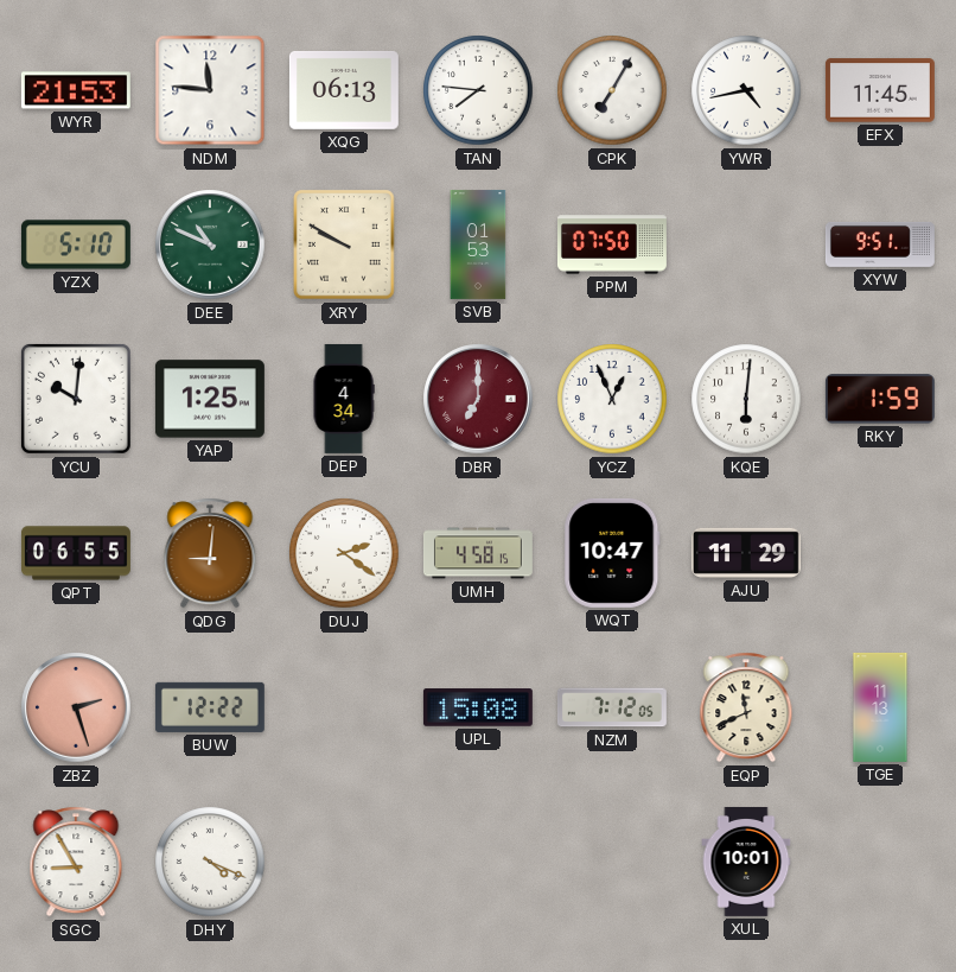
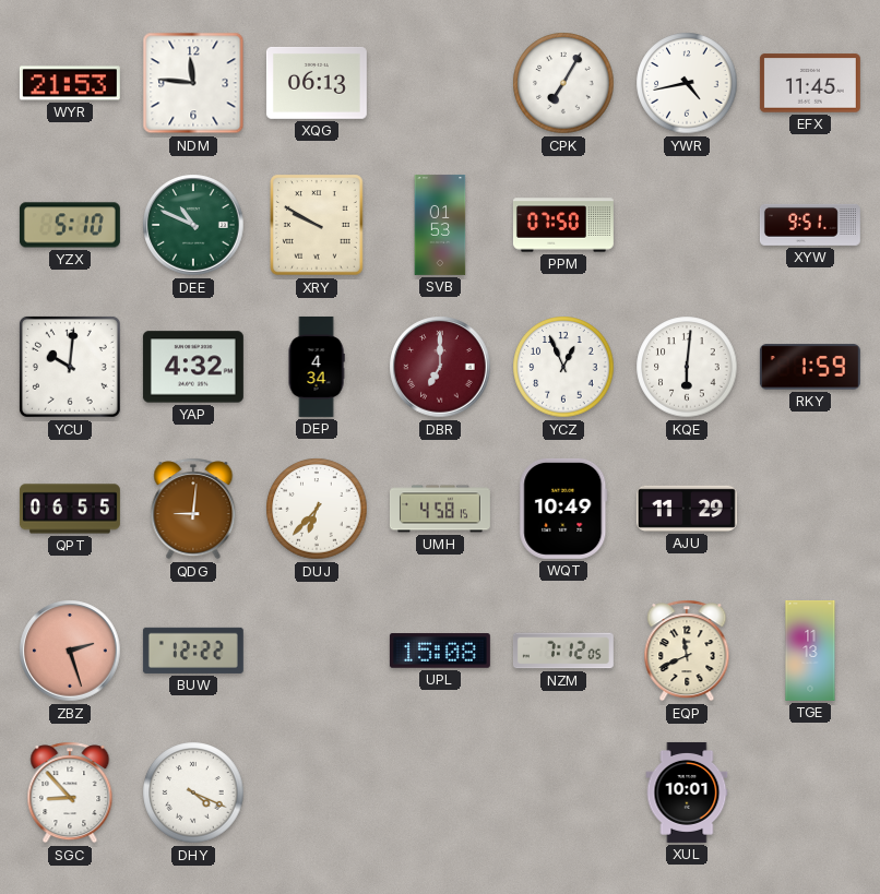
TAN: 7:46 -> none (478, 90)
YAP: 1:25 -> 4:32 (193, 367)
DUJ: 2:21 -> 6:37 (317, 509)
WQT: 10:47 -> 10:49 (563, 509)
SGC: 8:55 -> 8:53 (70, 792)
